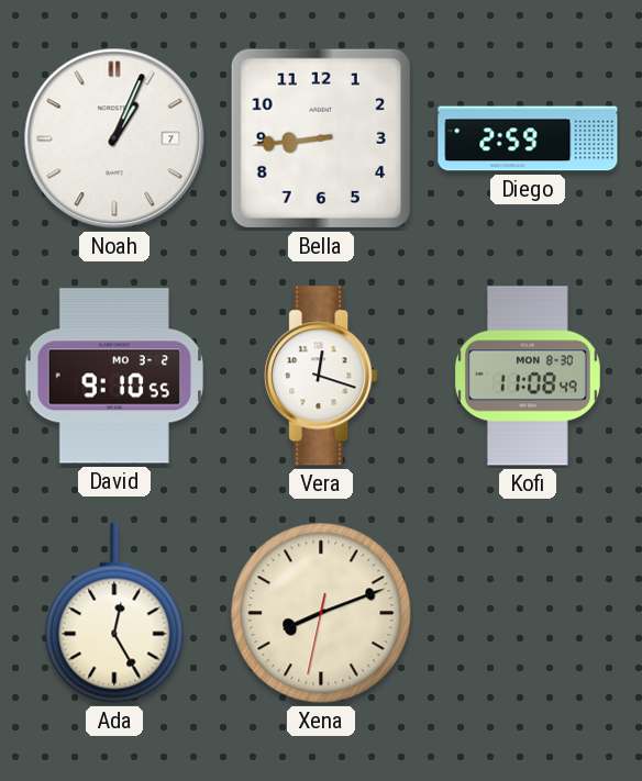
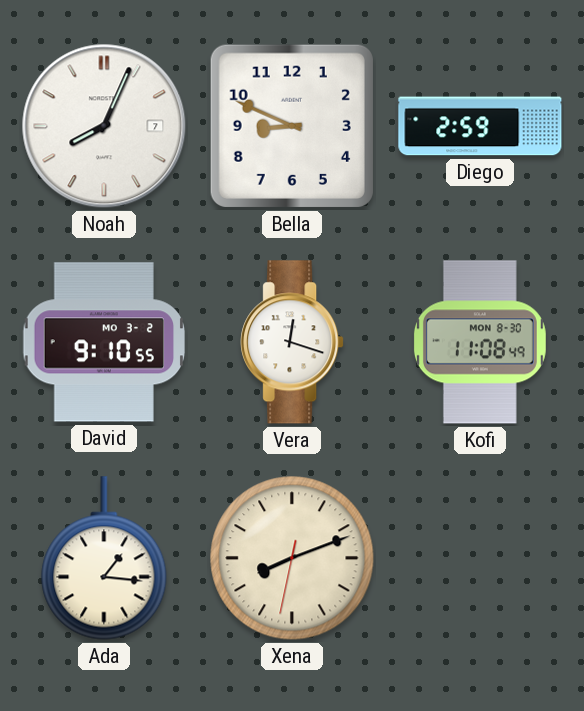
Noah: 1:04 -> 8:04 (104, 126)
Bella: 8:44 -> 8:49 (292, 126)
Ada: 12:25 -> 1:16 (104, 558)
